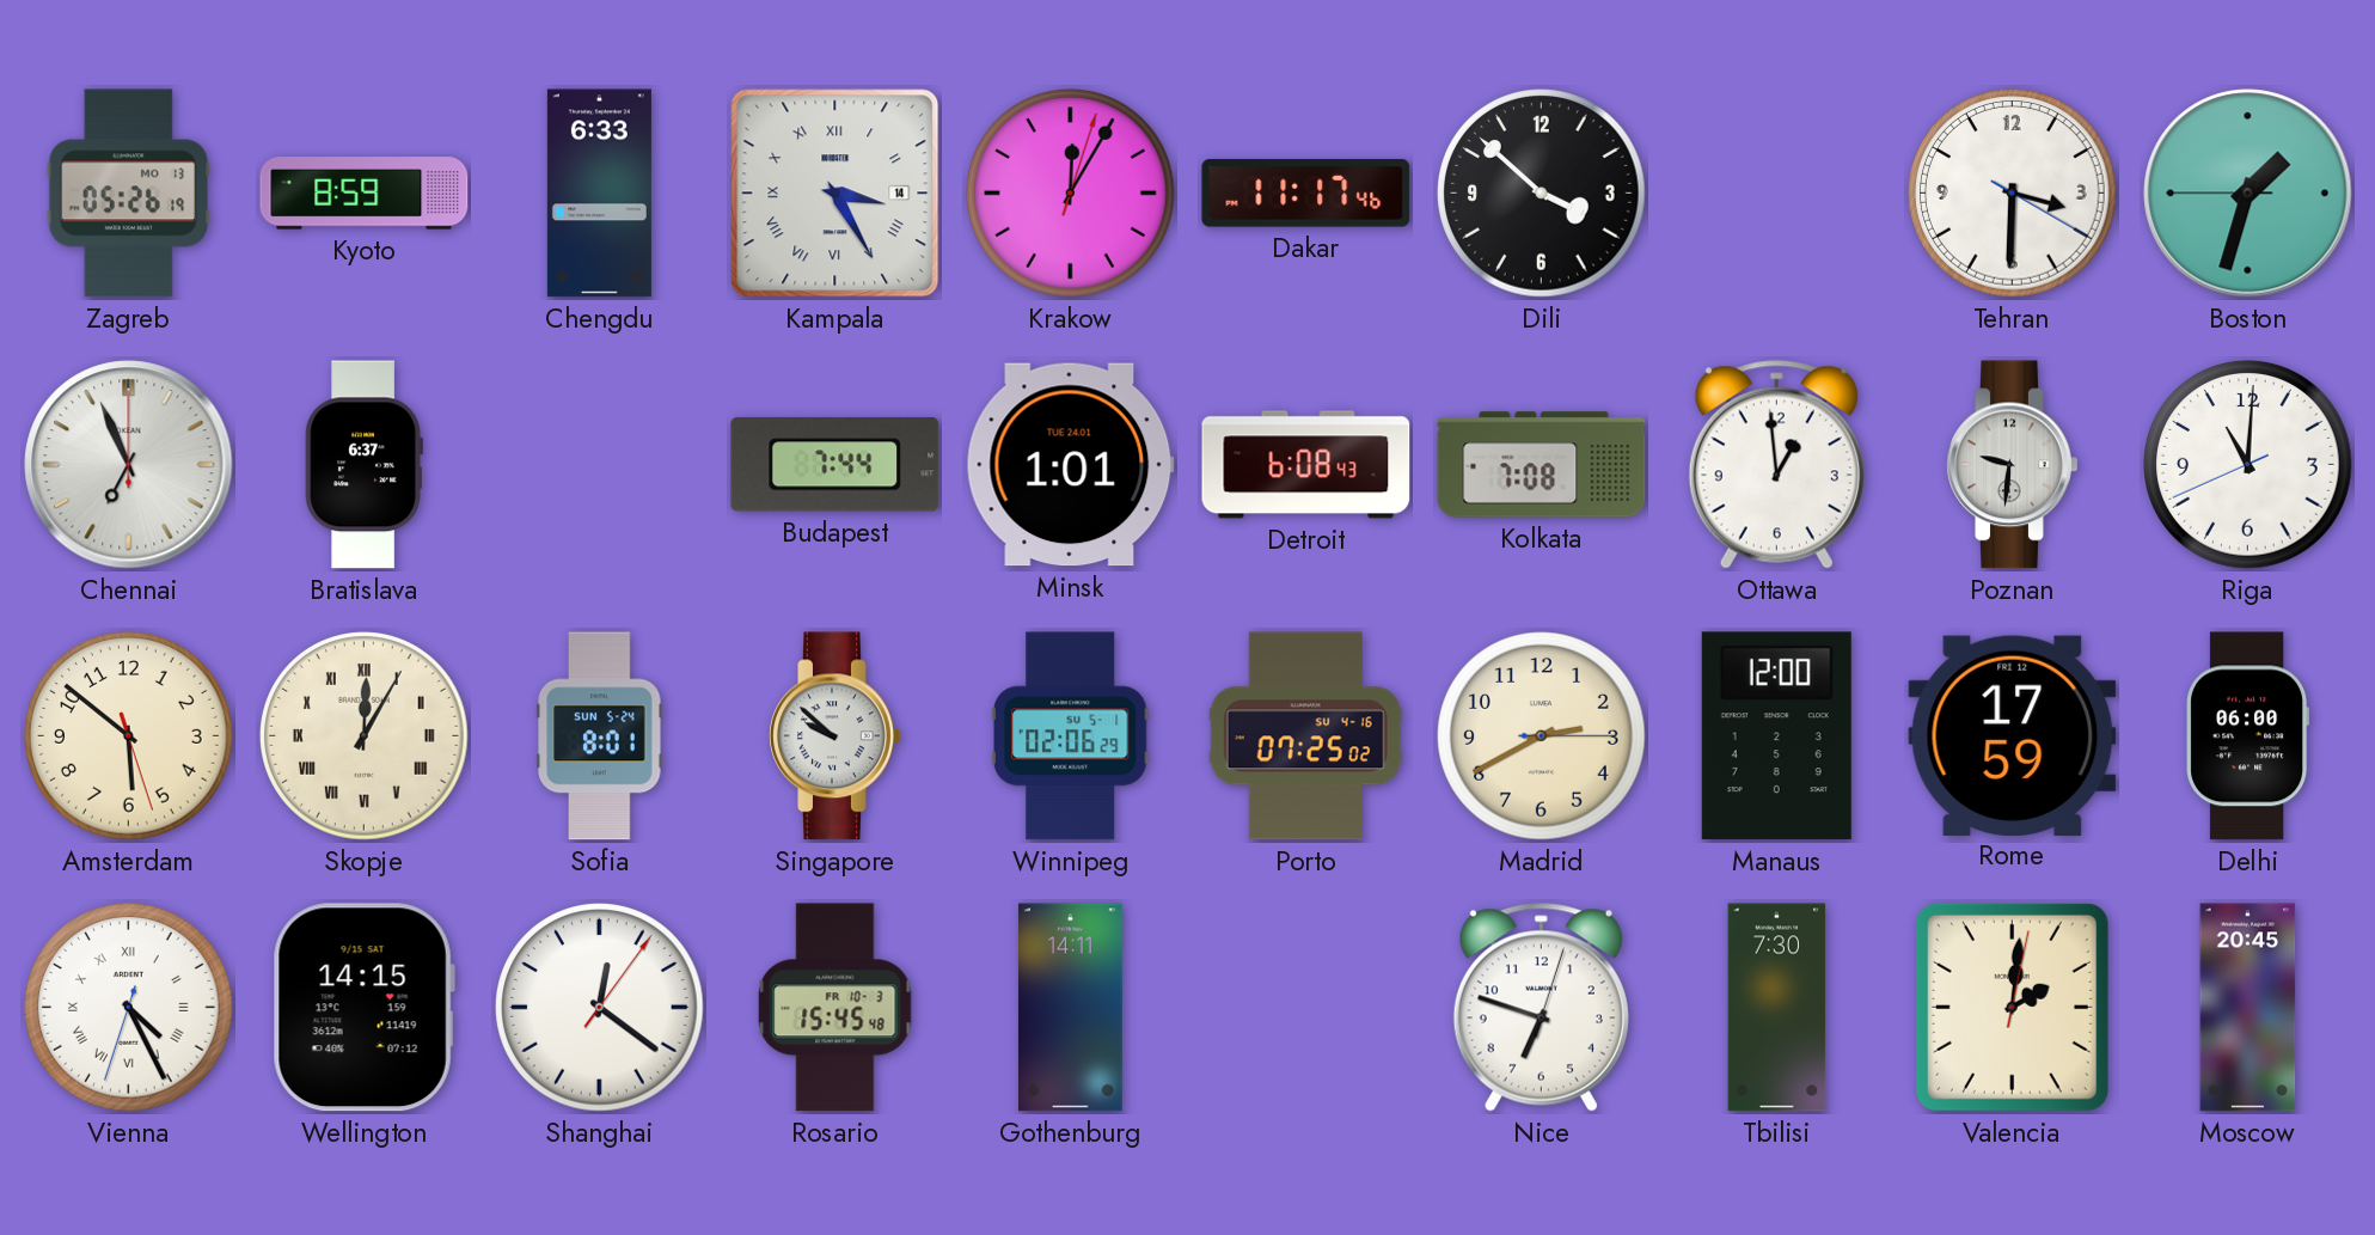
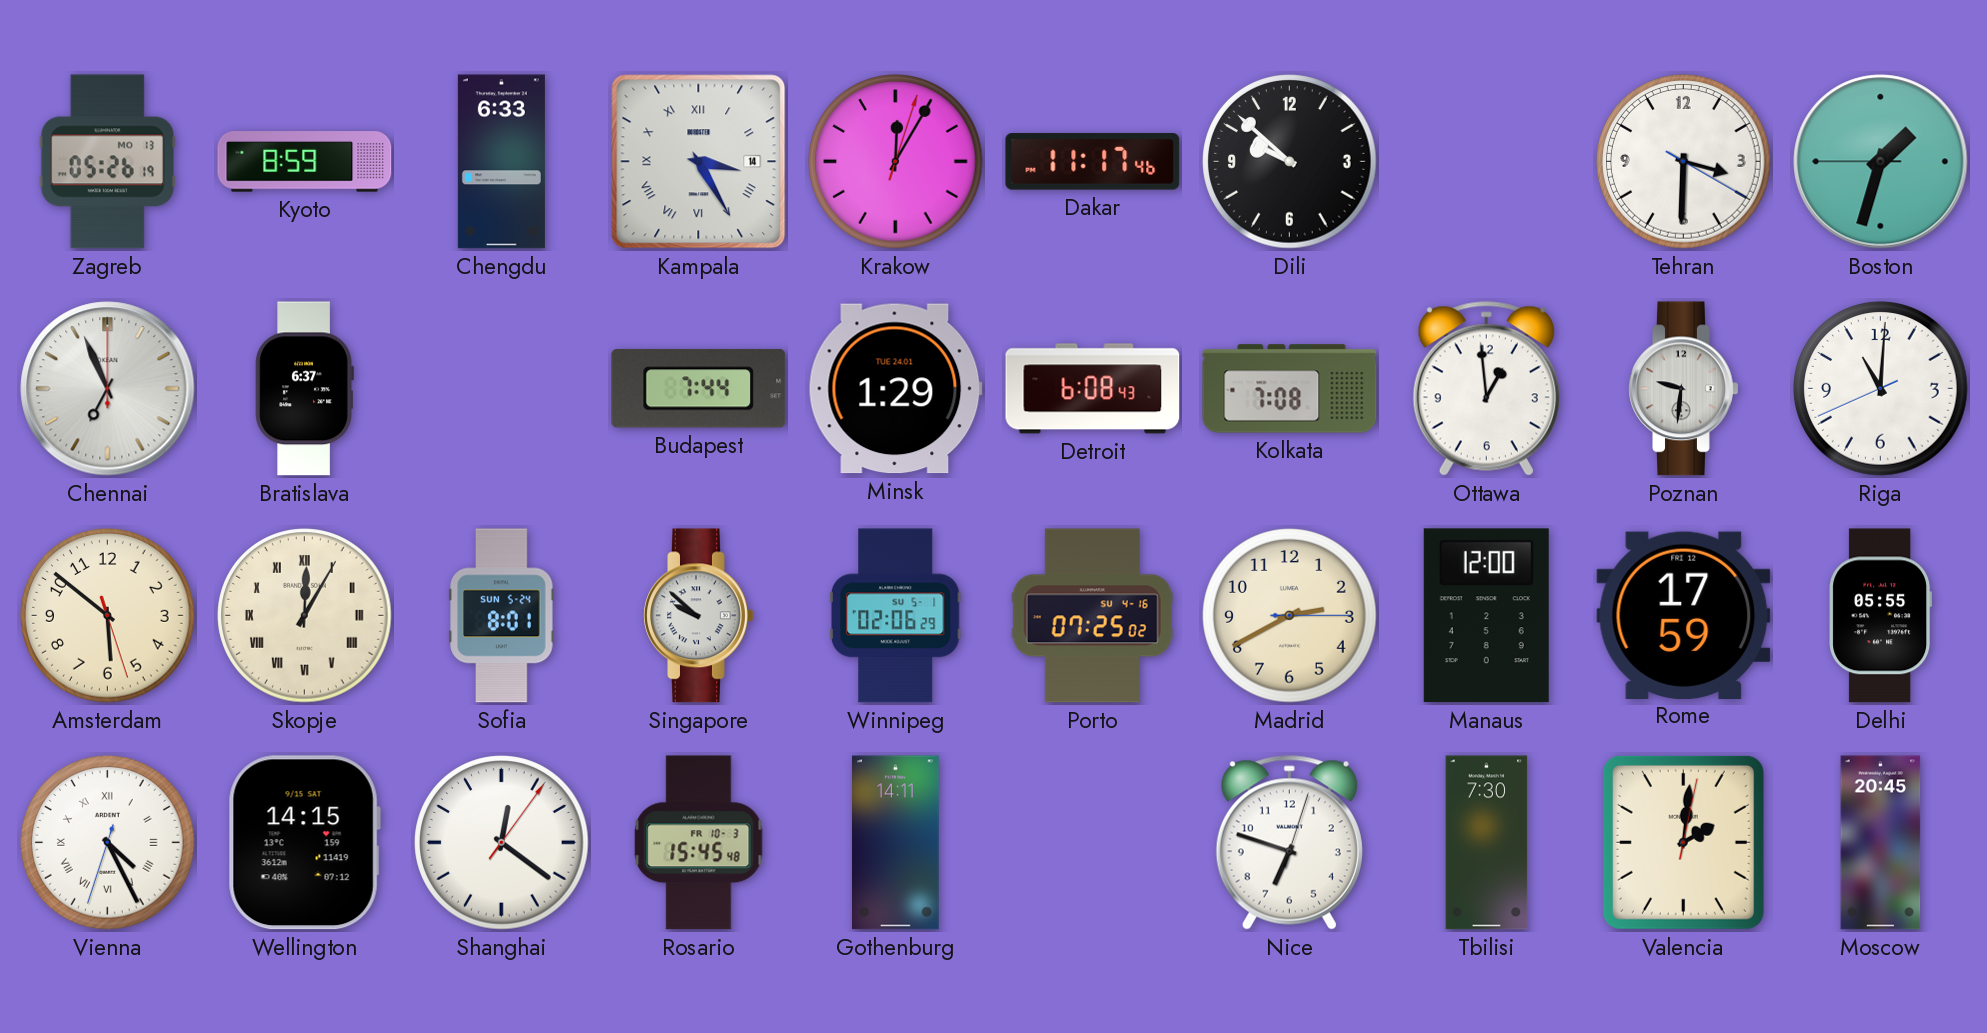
Dili: 3:52 -> 9:52 (1290, 162)
Minsk: 1:01 -> 1:29 (895, 389)
Delhi: 06:00 -> 05:55 (1881, 616)
